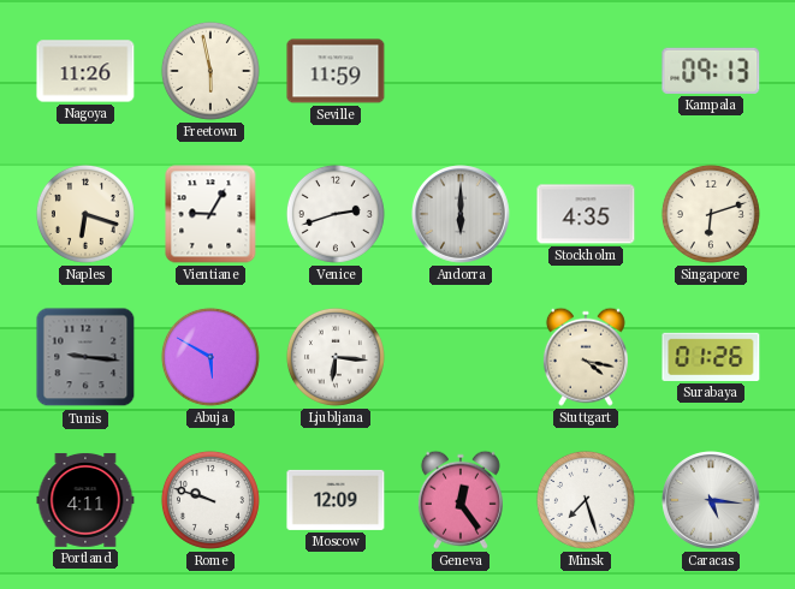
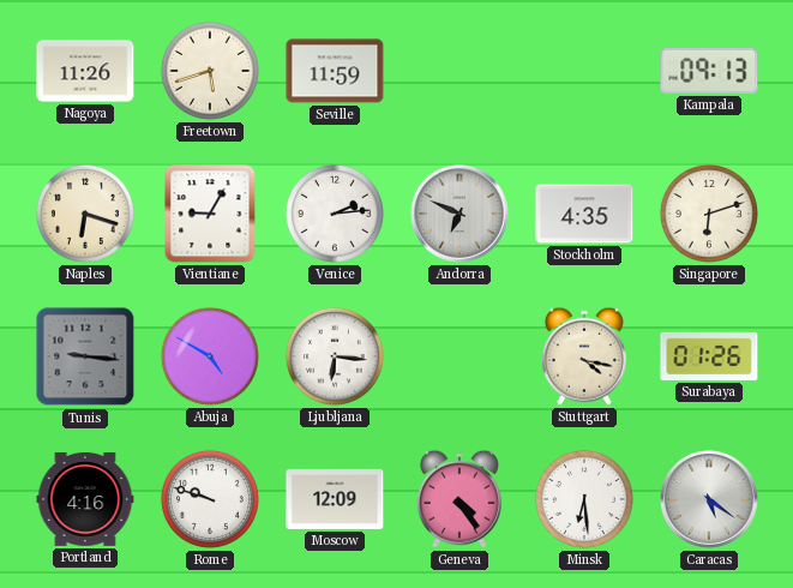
Freetown: 5:58 -> 5:42 (210, 71)
Venice: 2:42 -> 2:14 (335, 214)
Andorra: 6:00 -> 6:49 (459, 214)
Abuja: 5:50 -> 4:50 (210, 356)
Portland: 4:11 -> 4:16 (85, 499)
Geneva: 12:24 -> 4:24 (459, 499)
Minsk: 7:27 -> 6:29 (584, 499)
Caracas: 5:16 -> 5:21 (709, 499)
